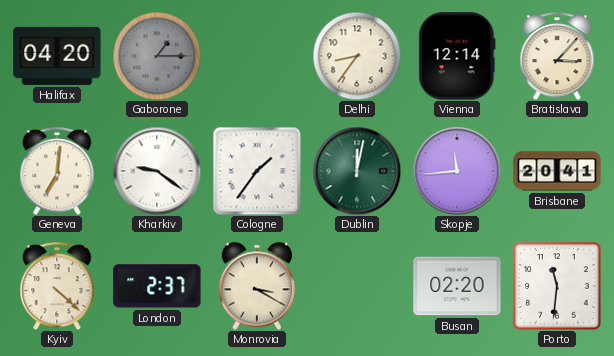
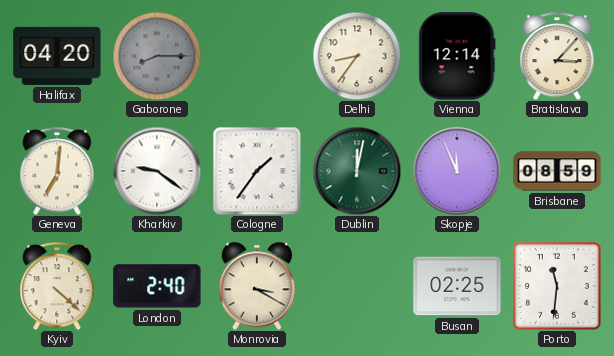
Gaborone: 1:15 -> 8:15 (157, 56)
Skopje: 11:44 -> 11:56 (457, 171)
Brisbane: 20:41 -> 08:59 (557, 171)
London: 2:37 -> 2:40 (157, 286)
Busan: 02:20 -> 02:25 (457, 286)
